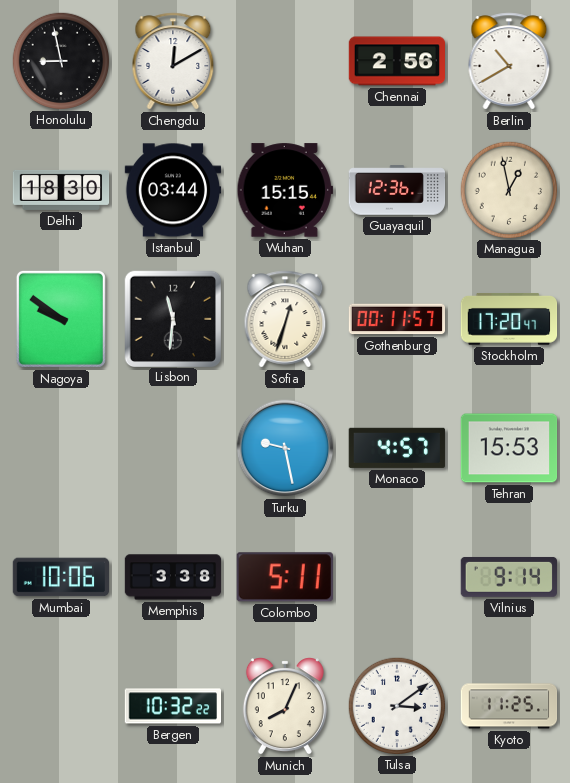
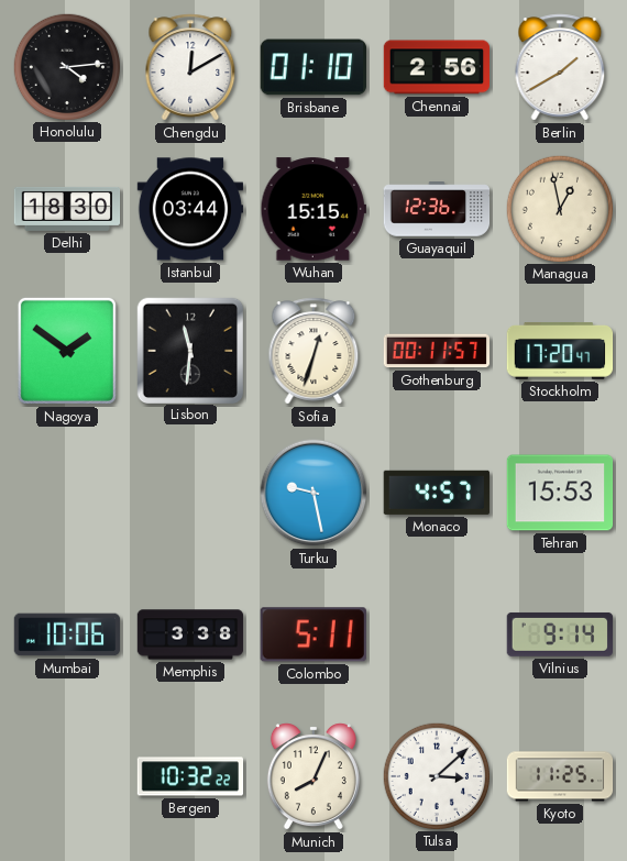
Honolulu: 8:58 -> 4:14 (66, 66)
Brisbane: none -> 01:10 (312, 67)
Berlin: 10:40 -> 1:40 (560, 67)
Nagoya: 9:51 -> 1:51 (67, 351)
Tulsa: 3:09 -> 3:08 (436, 775)
